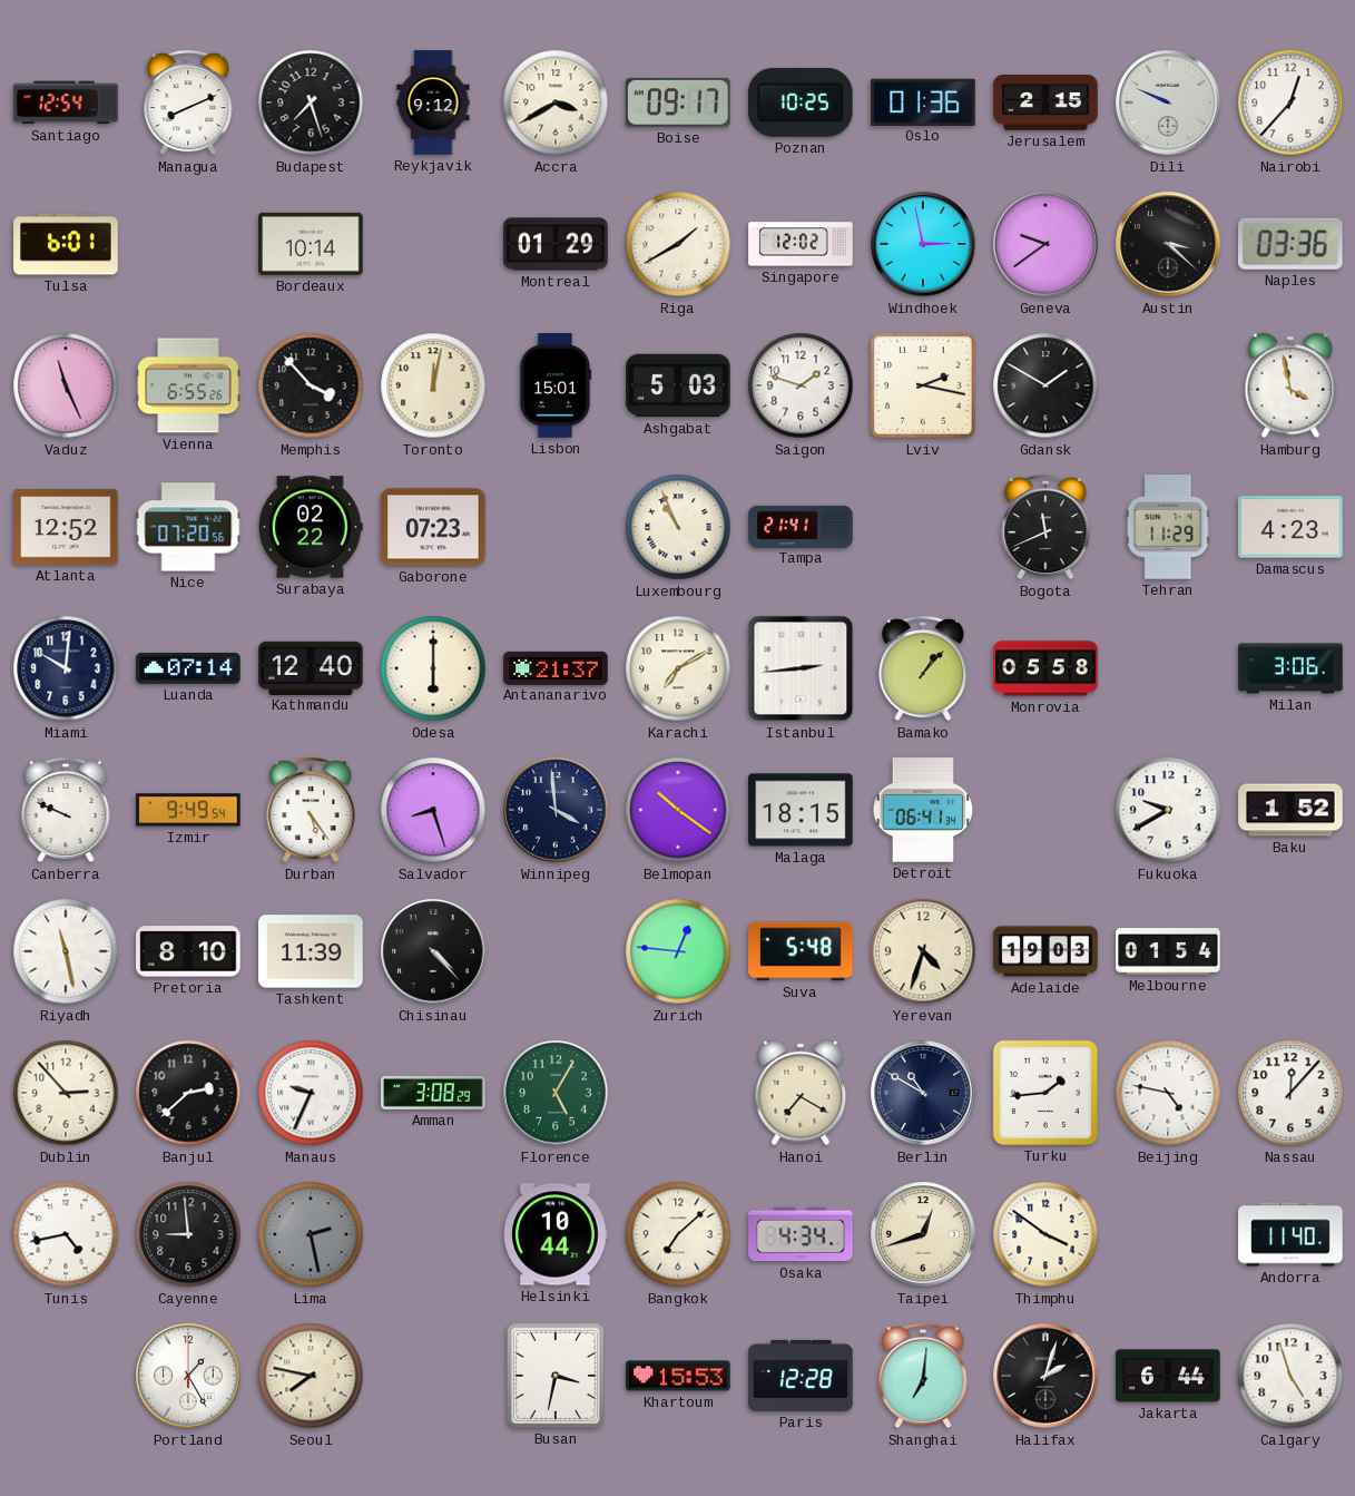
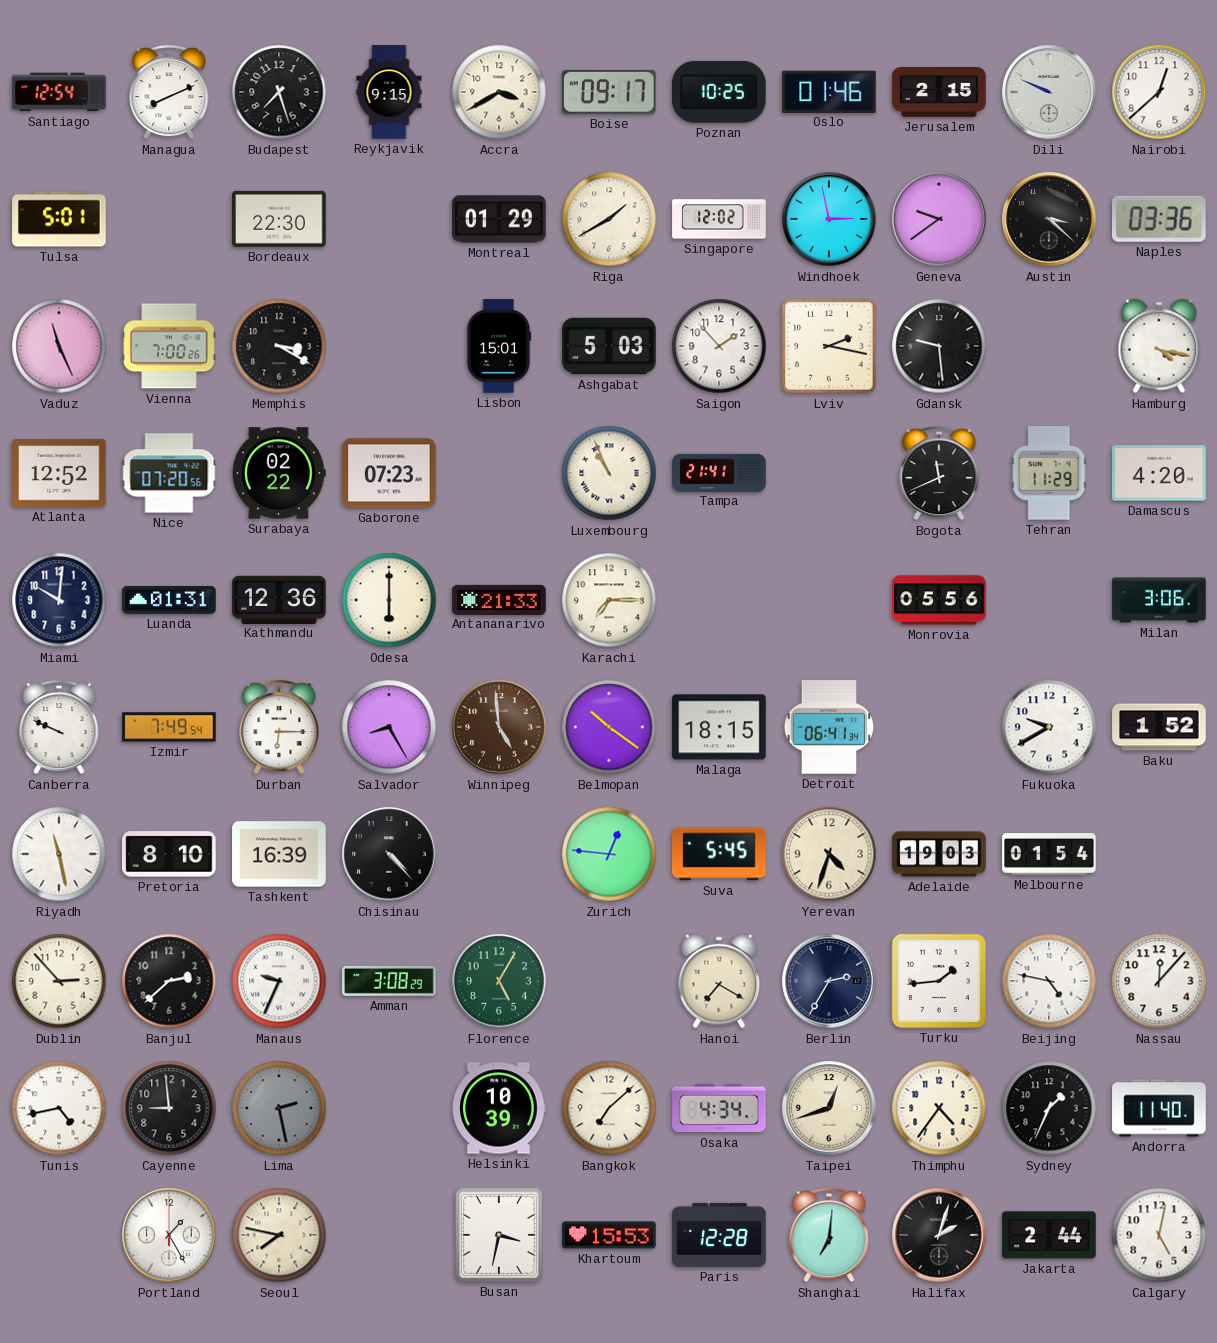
Reykjavik: 9:12 -> 9:15 (389, 92)
Oslo: 01:36 -> 01:46 (829, 91)
Nairobi: 12:37 -> 12:38 (1159, 92)
Tulsa: 6:01 -> 5:01 (59, 219)
Bordeaux: 10:14 -> 22:30 (279, 219)
Vienna: 6:55 -> 7:00 (169, 346)
Memphis: 3:53 -> 3:20 (279, 346)
Toronto: 12:02 -> none (433, 385)
Saigon: 1:48 -> 1:53 (719, 346)
Gdansk: 1:50 -> 9:29 (939, 346)
Hamburg: 3:58 -> 4:17 (1159, 346)
Damascus: 4:23 -> 4:20 (1159, 473)
Luanda: 07:14 -> 01:31 (169, 600)
Kathmandu: 12:40 -> 12:36 (279, 599)
Antananarivo: 21:37 -> 21:33 (499, 599)
Karachi: 7:10 -> 7:15 (609, 600)
Istanbul: 2:44 -> none (801, 668)
Bamako: 1:07 -> none (923, 668)
Monrovia: 05:58 -> 05:56 (939, 600)
Izmir: 9:49 -> 7:49 (169, 727)
Durban: 5:24 -> 6:15 (279, 727)
Salvador: 8:27 -> 8:25 (389, 727)
Winnipeg: 3:59 -> 4:59 (499, 727)
Winnipeg dial: navy -> brown (499, 727)
Tashkent: 11:39 -> 16:39 (279, 854)
Suva: 5:48 -> 5:45 (719, 854)
Berlin: 10:50 -> 2:35 (829, 981)
Helsinki: 10:44 -> 10:39 (499, 1108)
Thimphu: 3:51 -> 4:36 (939, 1108)
Sydney: none -> 1:34 (1049, 1108)
Jakarta: 6:44 -> 2:44 (1049, 1235)
Calgary: 4:57 -> 5:02 (1159, 1235)
